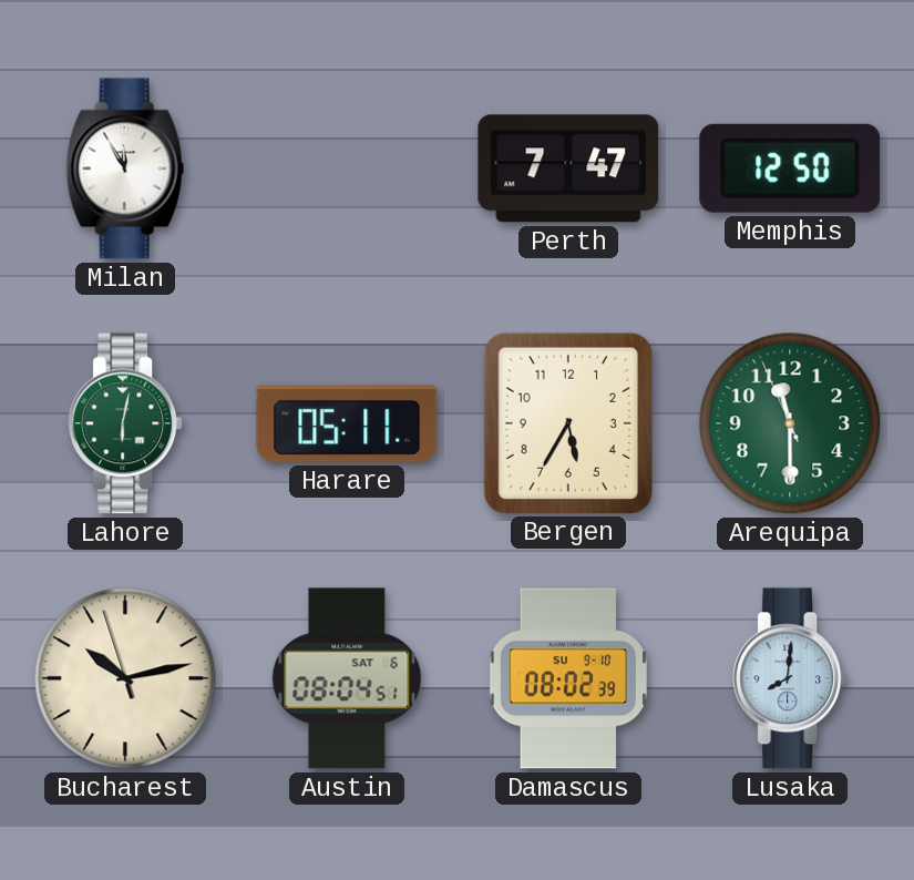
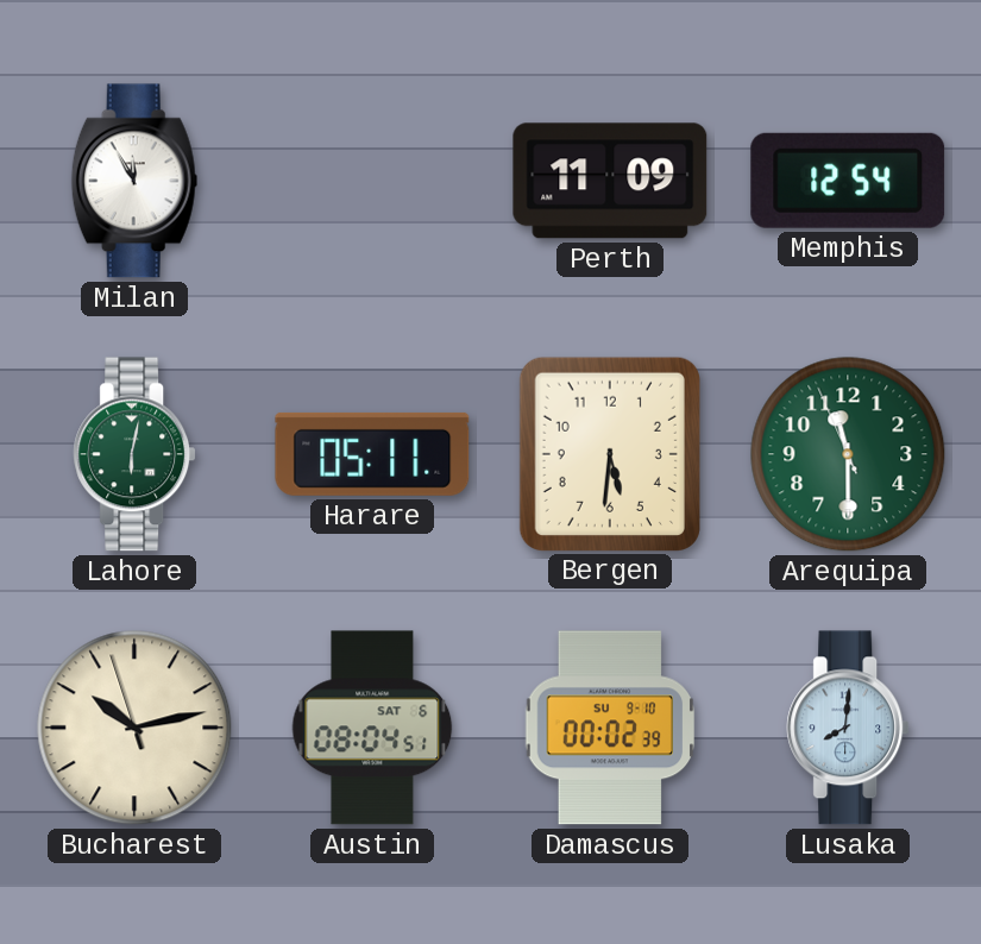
Perth: 7:47 -> 11:09 (610, 181)
Memphis: 12:50 -> 12:54 (848, 181)
Bergen: 5:35 -> 5:31 (610, 453)
Damascus: 08:02 -> 00:02 (610, 728)
